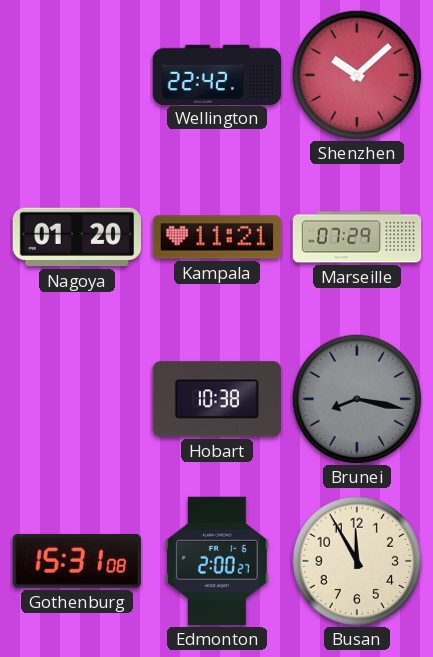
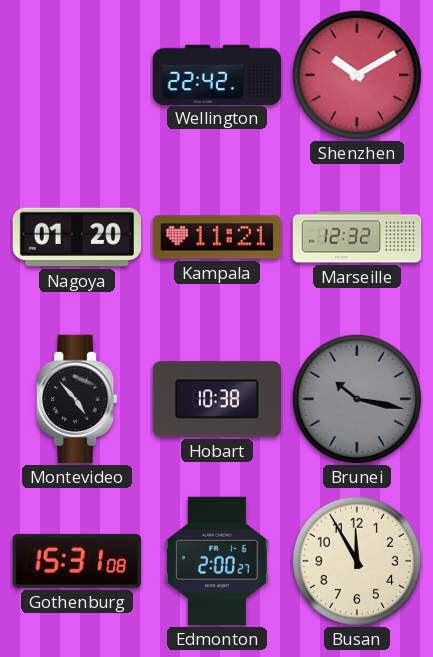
Shenzhen: 10:08 -> 10:10 (356, 74)
Marseille: 07:29 -> 12:32 (357, 237)
Montevideo: none -> 4:53 (77, 399)
Brunei: 8:17 -> 10:17 (356, 398)
